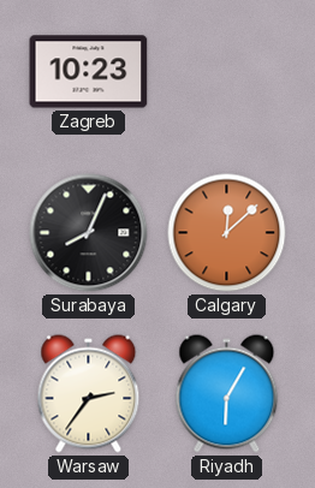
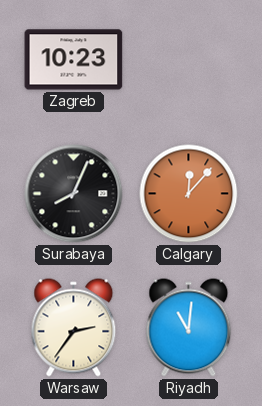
Calgary: 12:08 -> 12:07 (189, 194)
Riyadh: 6:05 -> 11:01 (189, 328)
